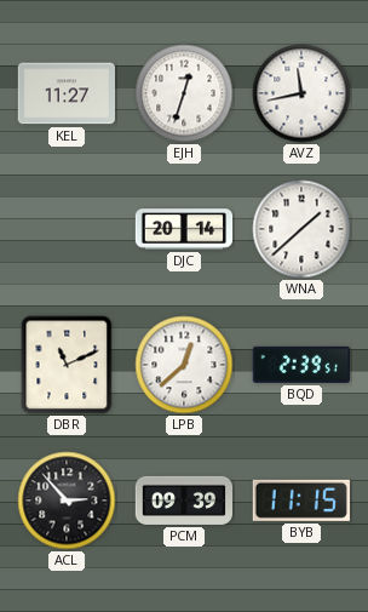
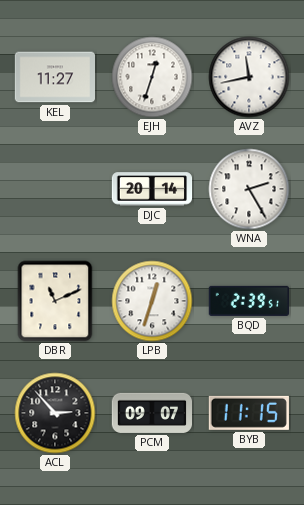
WNA: 1:38 -> 2:25 (249, 189)
LPB: 12:38 -> 12:33 (152, 301)
PCM: 09:39 -> 09:07 (151, 413)
